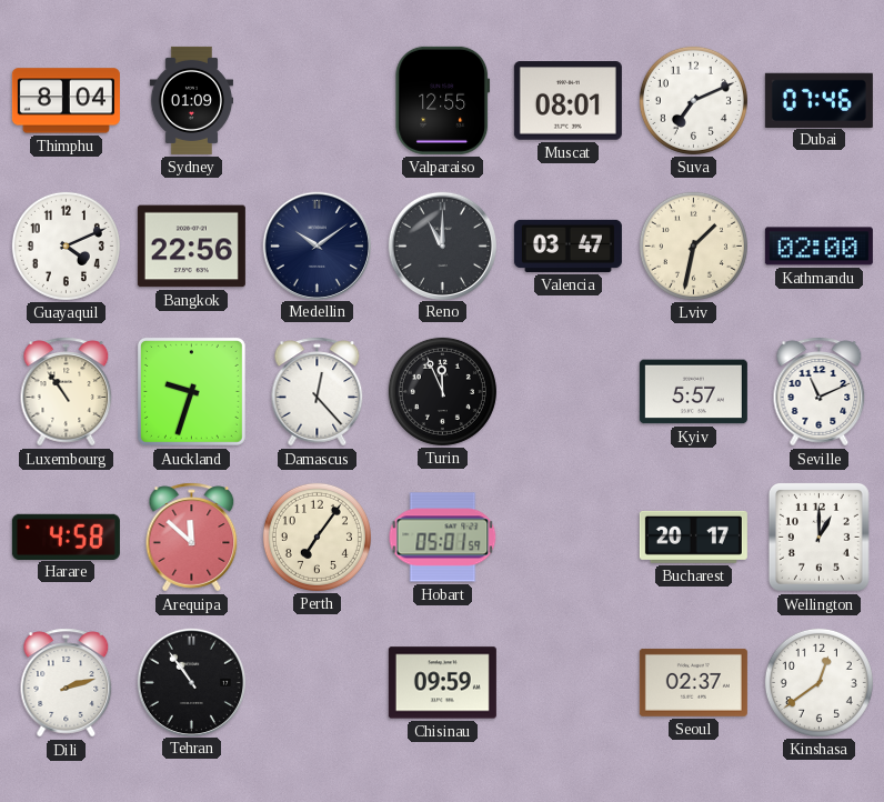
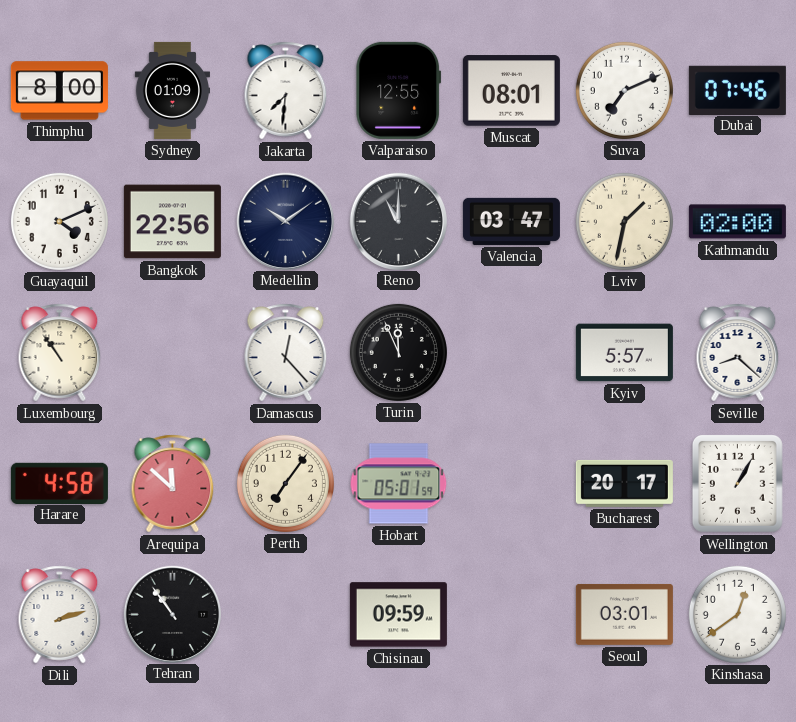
Thimphu: 8:04 -> 8:00 (59, 91)
Jakarta: none -> 7:31 (286, 91)
Auckland: 9:33 -> none (191, 391)
Seville: 11:11 -> 8:22 (738, 353)
Wellington: 1:00 -> 1:05 (737, 483)
Seoul: 02:37 -> 03:01 (624, 614)
